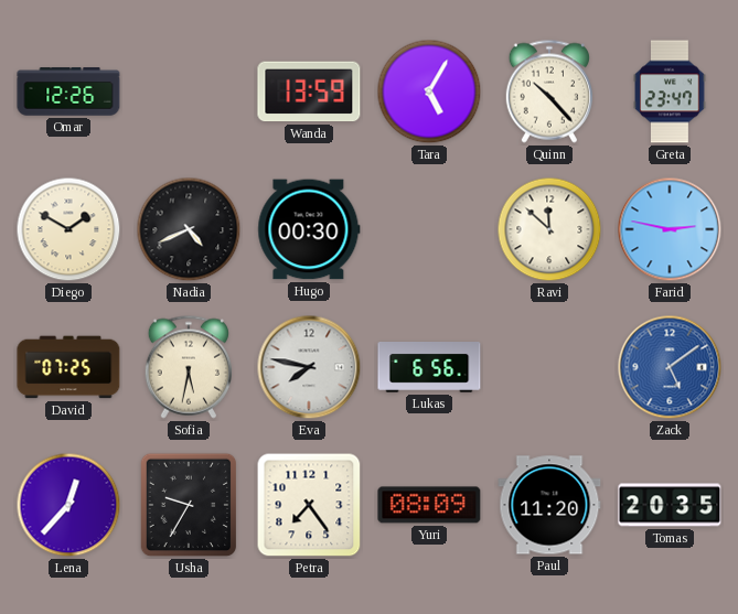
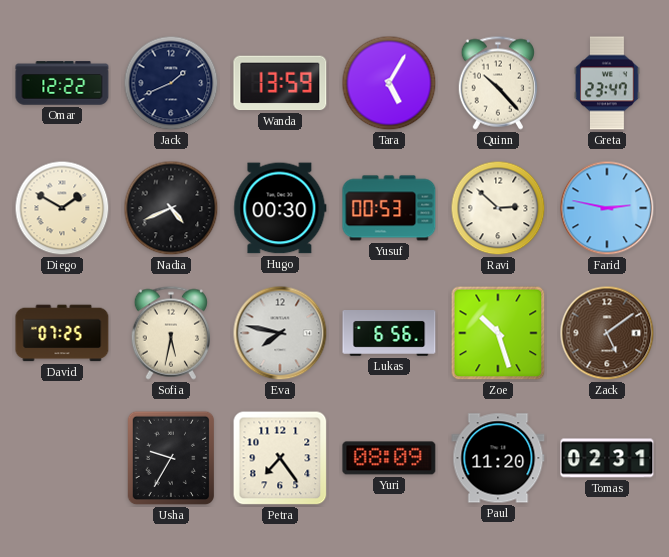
Omar: 12:26 -> 12:22 (62, 83)
Jack: none -> 1:41 (171, 83)
Yusuf: none -> 00:53 (389, 208)
Ravi: 11:52 -> 2:52 (498, 208)
Zoe: none -> 10:27 (498, 333)
Zack dial: blue -> brown (607, 333)
Lena: 12:37 -> none (68, 505)
Tomas: 20:35 -> 02:31 (607, 458)
